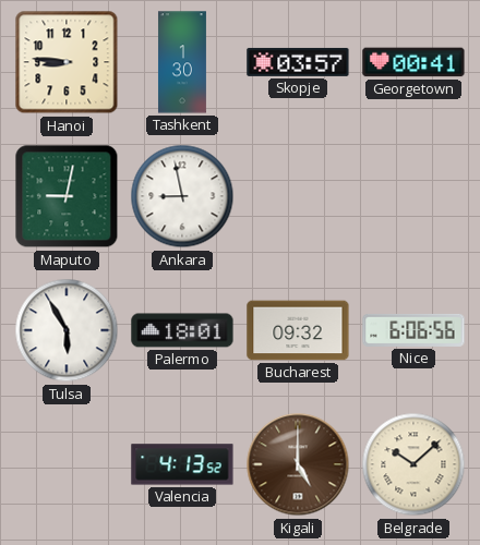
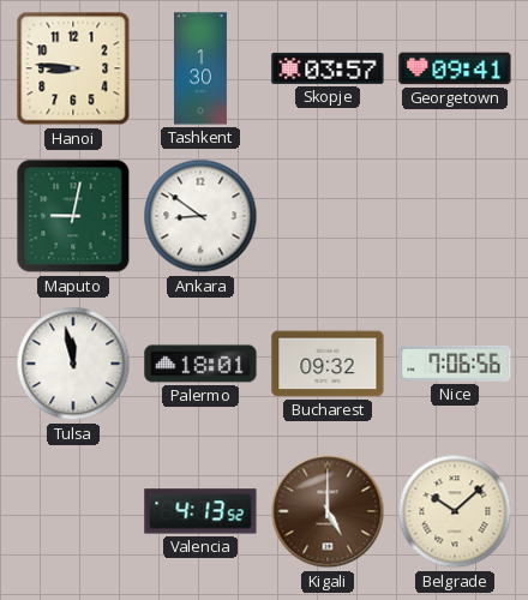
Georgetown: 00:41 -> 09:41 (455, 68)
Ankara: 8:58 -> 8:51 (200, 216)
Tulsa: 5:55 -> 11:58 (73, 364)
Nice: 6:06 -> 7:06 (455, 364)
